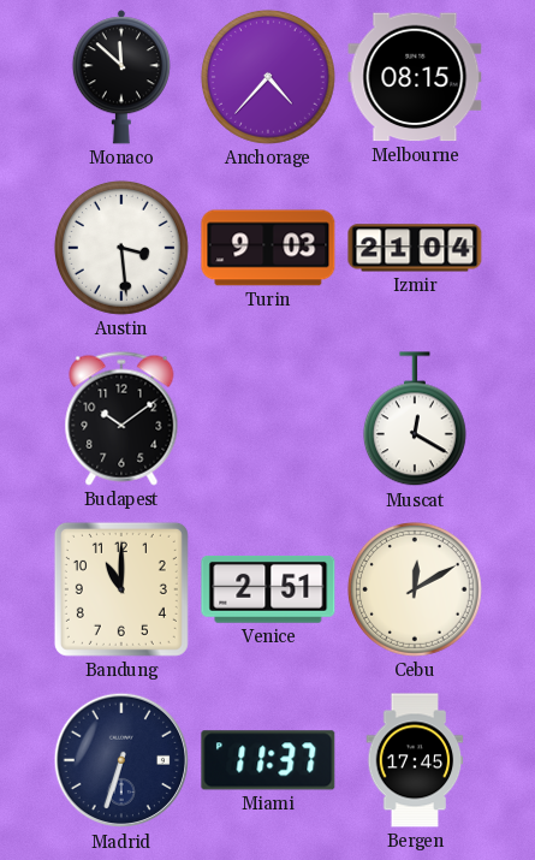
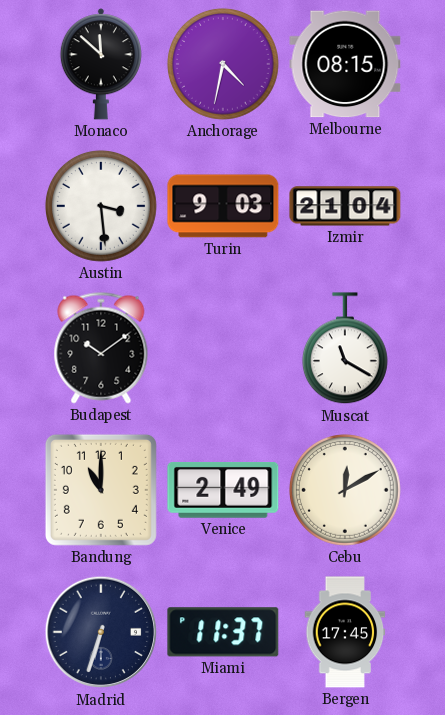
Anchorage: 4:37 -> 4:32 (223, 64)
Muscat: 12:20 -> 11:20 (345, 349)
Venice: 2:51 -> 2:49 (223, 491)
